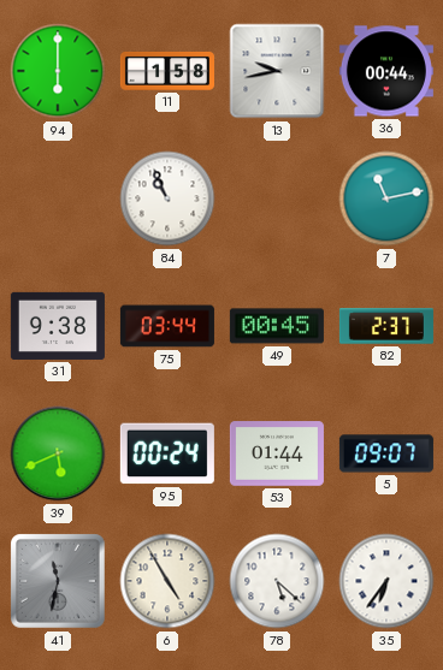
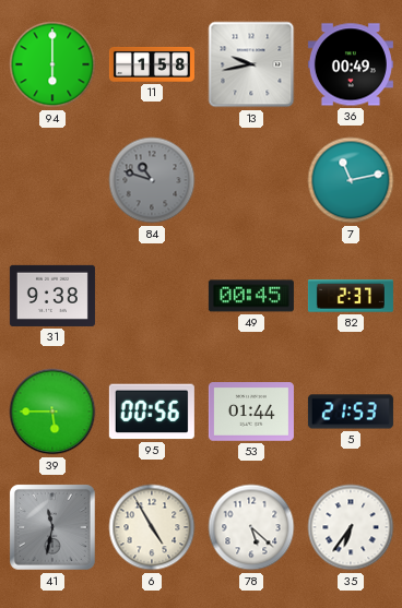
36: 00:44 -> 00:49 (351, 64)
84: 10:56 -> 10:48 (152, 180)
84 dial: white -> grey (152, 180)
75: 03:44 -> none (167, 326)
39: 5:41 -> 5:45 (52, 412)
95: 00:24 -> 00:56 (152, 412)
5: 09:07 -> 21:53 (351, 412)
